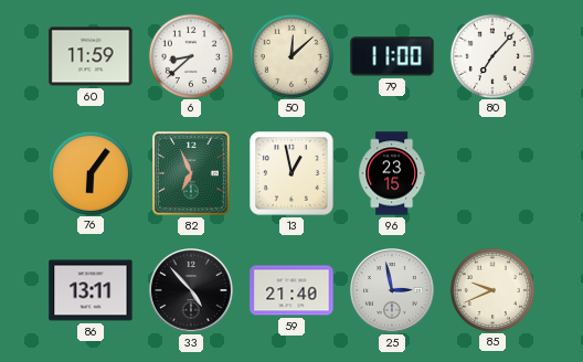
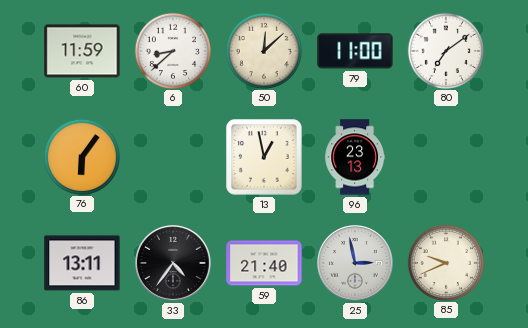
80: 7:07 -> 7:09 (445, 50)
82: 6:56 -> none (191, 173)
96: 23:15 -> 23:13 (355, 157)
33: 4:53 -> 4:36 (174, 264)
